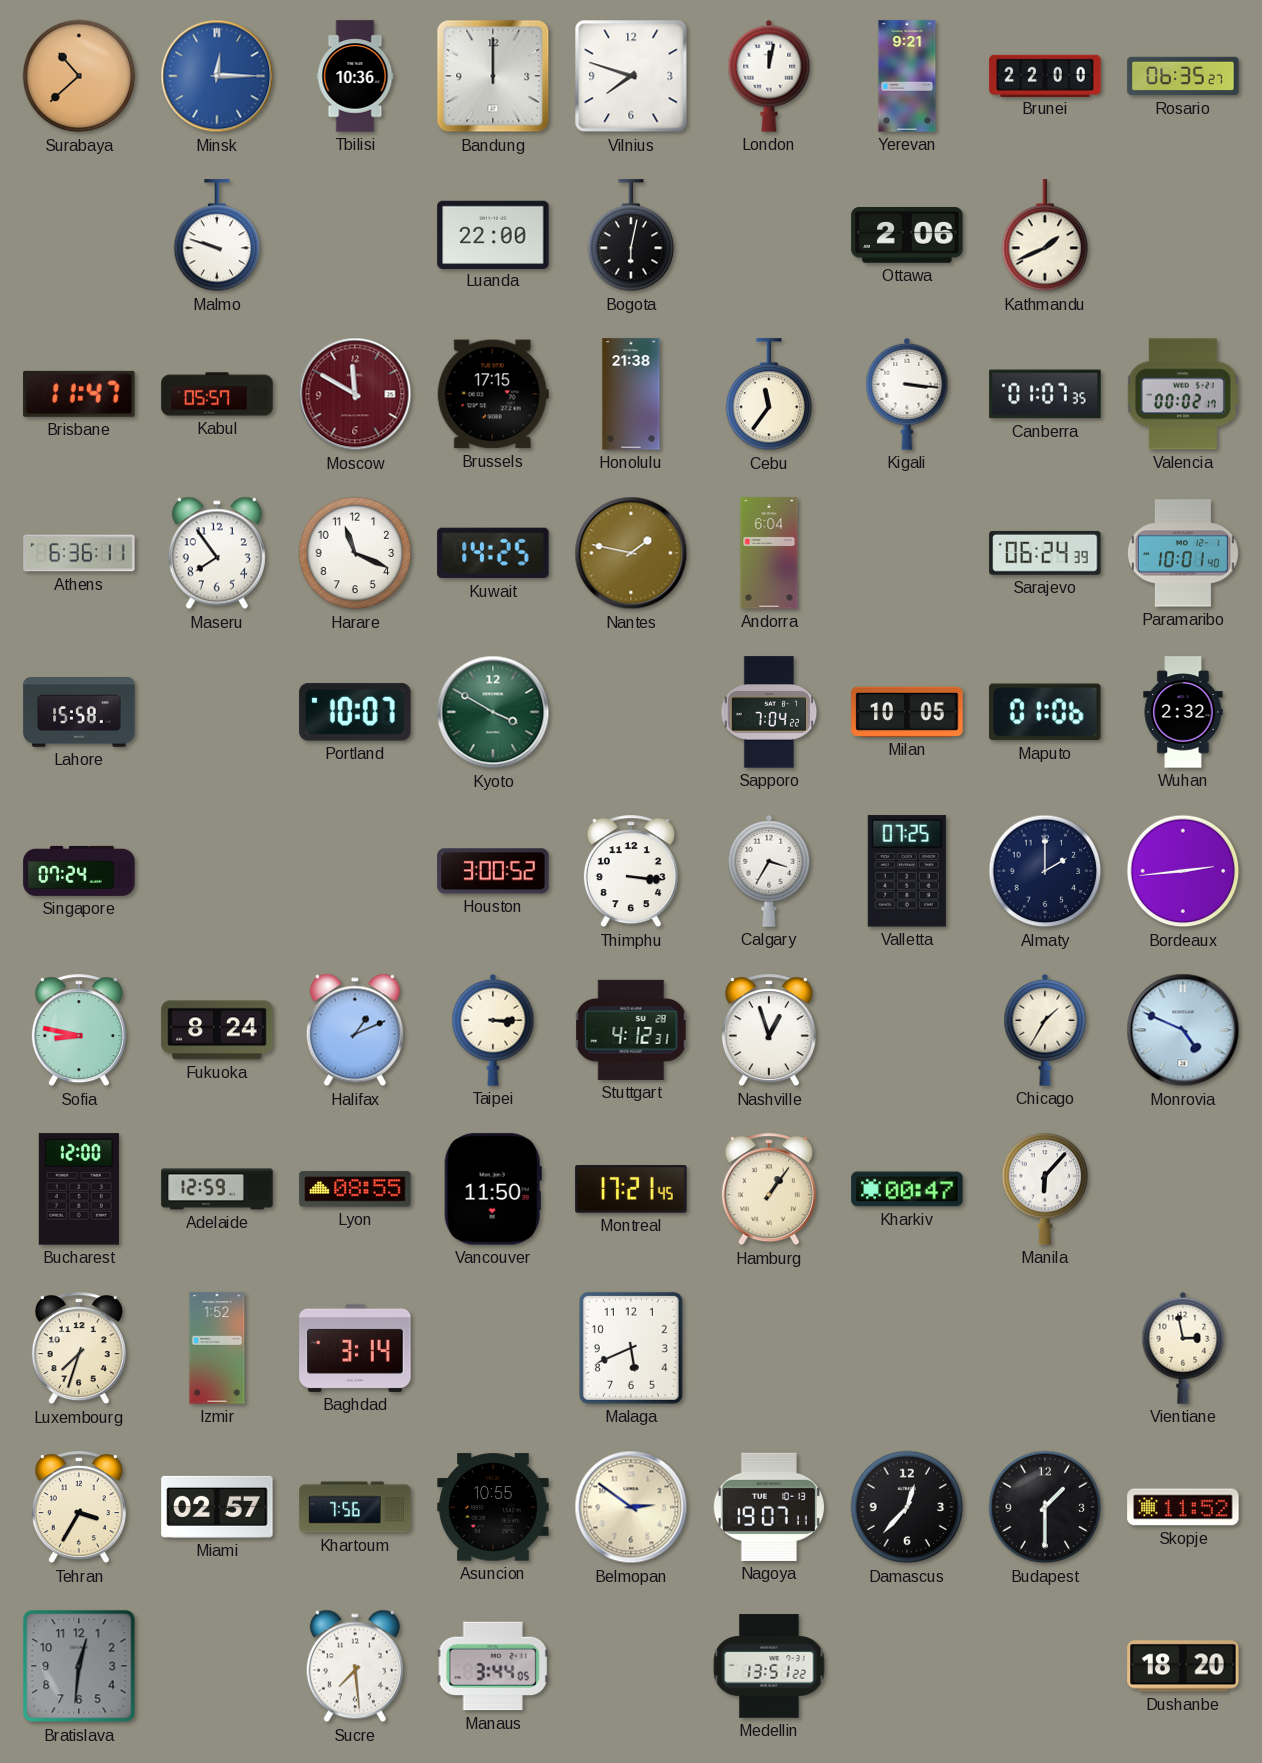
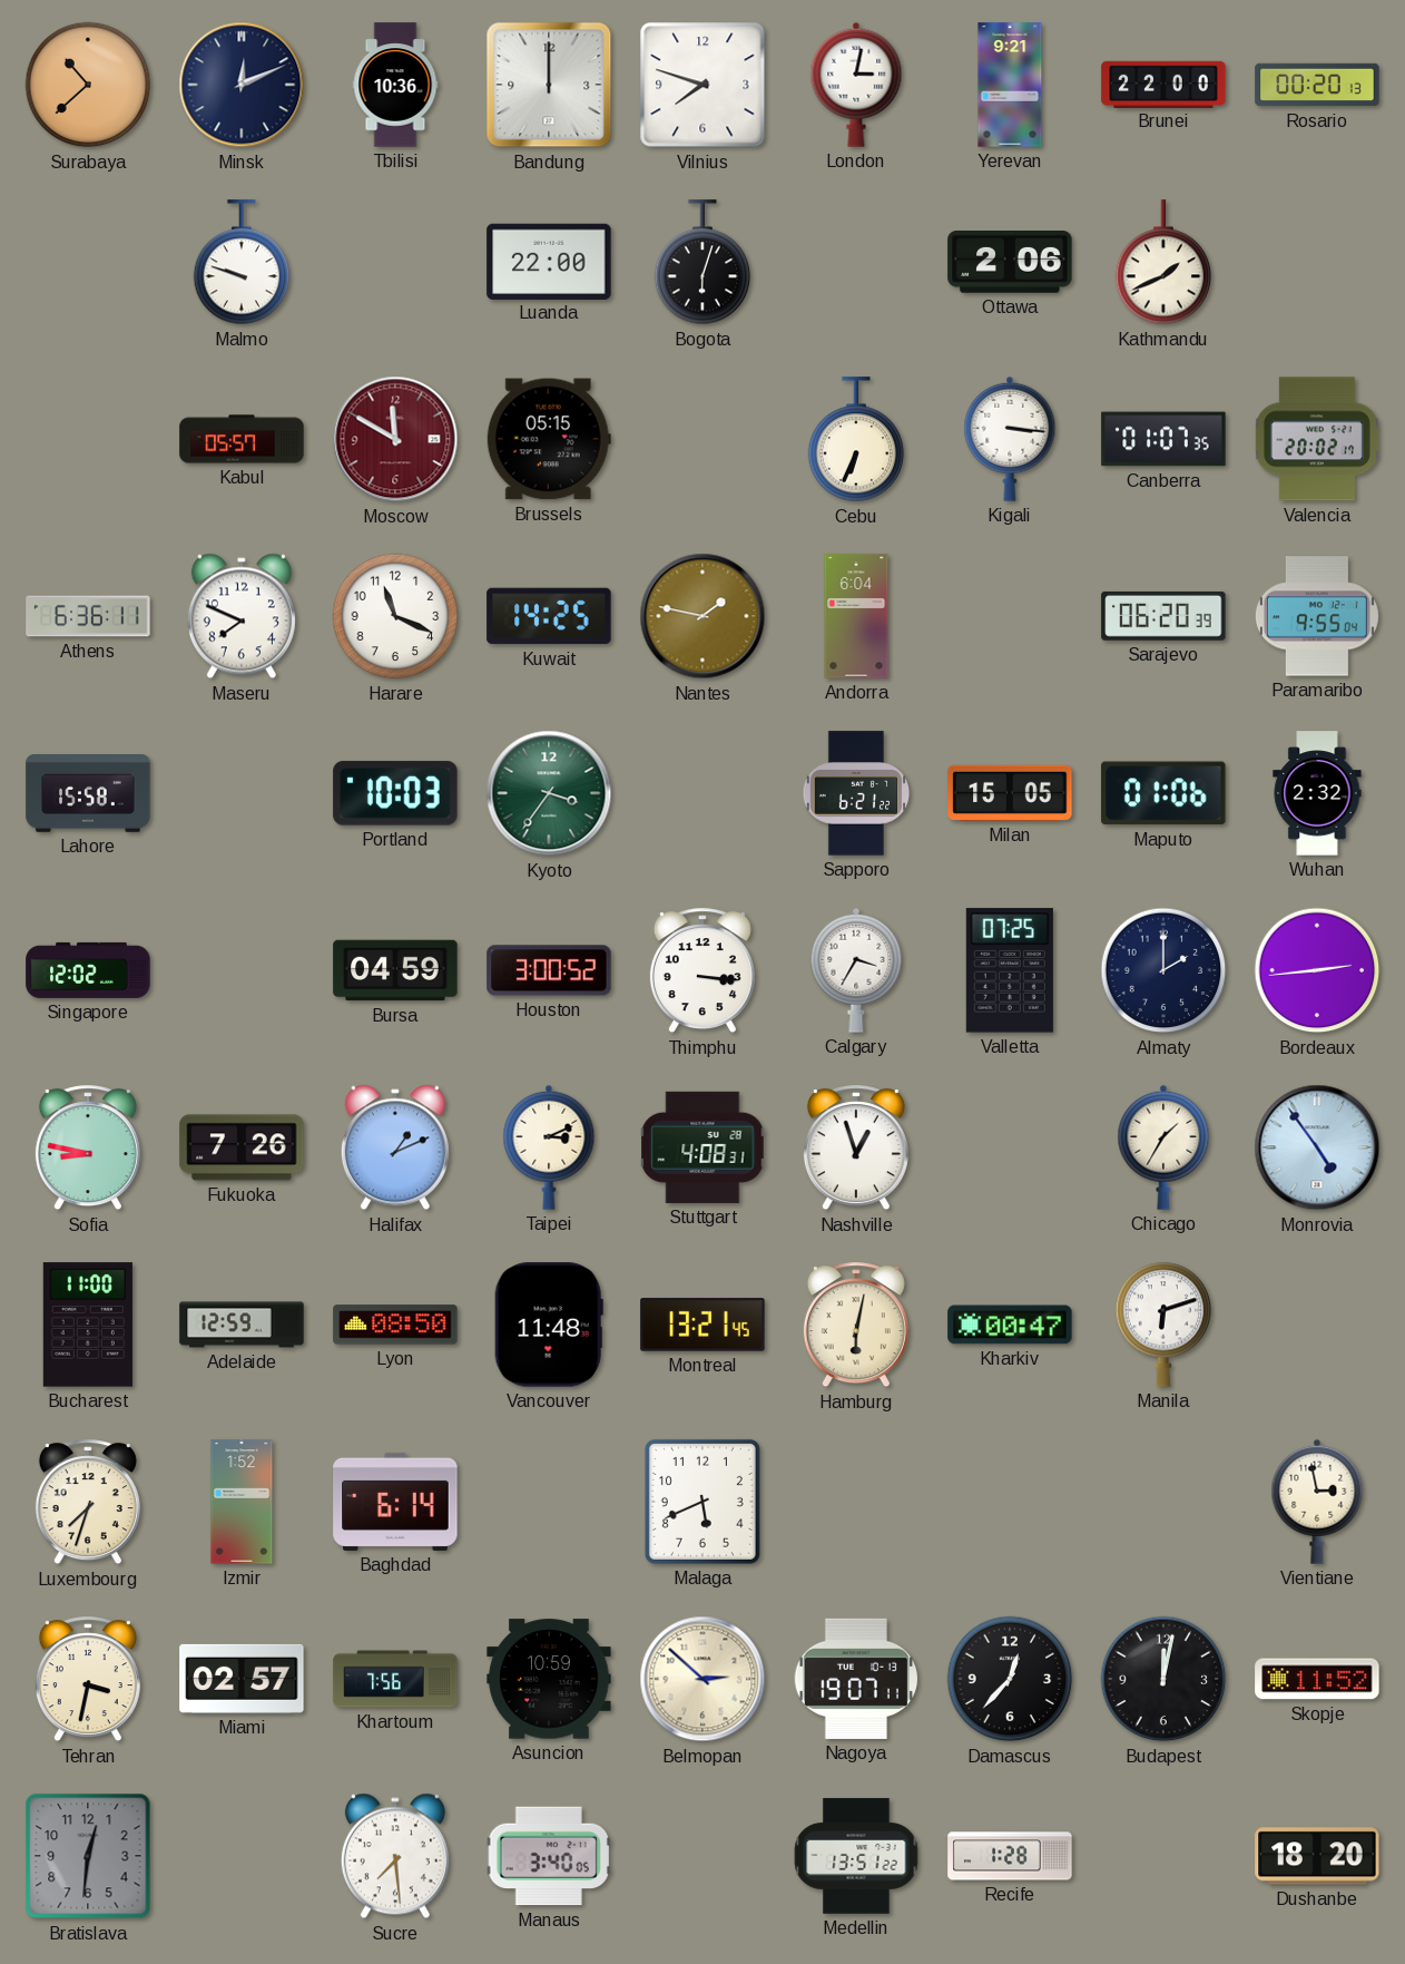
Minsk: 12:15 -> 12:11 (242, 85)
Minsk dial: blue -> navy (242, 85)
London: 12:02 -> 3:02 (856, 85)
Rosario: 06:35 -> 00:20 (1317, 85)
Bogota: 6:02 -> 6:03 (703, 263)
Brisbane: 11:47 -> none (79, 394)
Brussels: 17:15 -> 05:15 (549, 439)
Honolulu: 21:38 -> none (631, 394)
Cebu: 11:36 -> 6:34 (856, 440)
Valencia: 00:02 -> 20:02 (1317, 439)
Maseru: 7:54 -> 7:49 (242, 616)
Sarajevo: 06:24 -> 06:20 (1163, 616)
Paramaribo: 10:01 -> 9:55 (1317, 616)
Portland: 10:07 -> 10:03 (395, 793)
Kyoto: 3:50 -> 3:36 (549, 793)
Sapporo: 7:04 -> 6:21 (856, 793)
Milan: 10:05 -> 15:05 (1010, 793)
Singapore: 07:24 -> 12:02 (88, 970)
Bursa: none -> 04:59 (395, 970)
Fukuoka: 8:24 -> 7:26 (242, 1147)
Taipei: 3:15 -> 3:11 (549, 1147)
Stuttgart: 4:12 -> 4:08 (703, 1147)
Monrovia: 4:49 -> 4:54 (1317, 1147)
Bucharest: 12:00 -> 11:00 (88, 1325)
Lyon: 08:55 -> 08:50 (395, 1325)
Vancouver: 11:50 -> 11:48 (549, 1325)
Montreal: 17:21 -> 13:21 (703, 1325)
Hamburg: 1:06 -> 6:02 (856, 1326)
Manila: 6:07 -> 6:12 (1163, 1325)
Baghdad: 3:14 -> 6:14 (395, 1502)
Tehran: 3:35 -> 3:32 (88, 1680)
Asuncion: 10:55 -> 10:59 (549, 1679)
Belmopan: 2:51 -> 2:52 (703, 1679)
Budapest: 1:30 -> 12:02 (1163, 1679)
Manaus: 3:44 -> 3:40 (549, 1856)
Recife: none -> 1:28 (1010, 1856)
